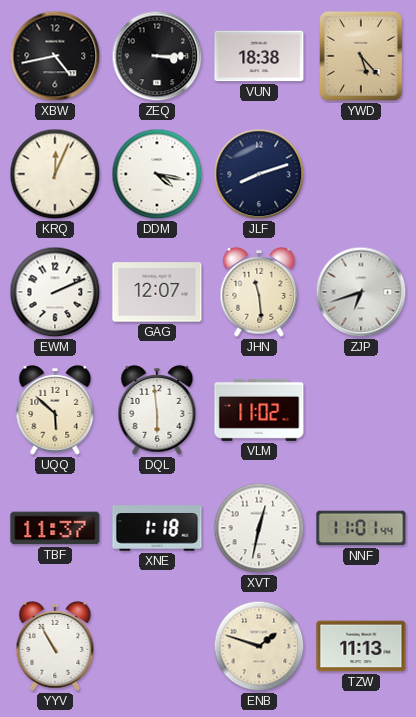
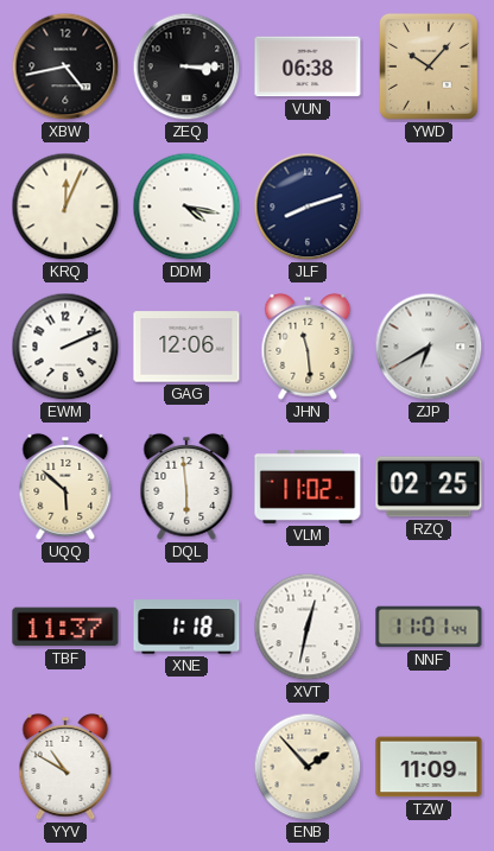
VUN: 18:38 -> 06:38 (308, 66)
YWD: 5:23 -> 10:07 (429, 66)
GAG: 12:07 -> 12:06 (186, 347)
ZJP: 6:42 -> 6:40 (429, 347)
RZQ: none -> 02:25 (429, 487)
YYV: 10:55 -> 10:50 (65, 767)
ENB: 1:48 -> 1:53 (308, 767)
TZW: 11:13 -> 11:09 (429, 767)
